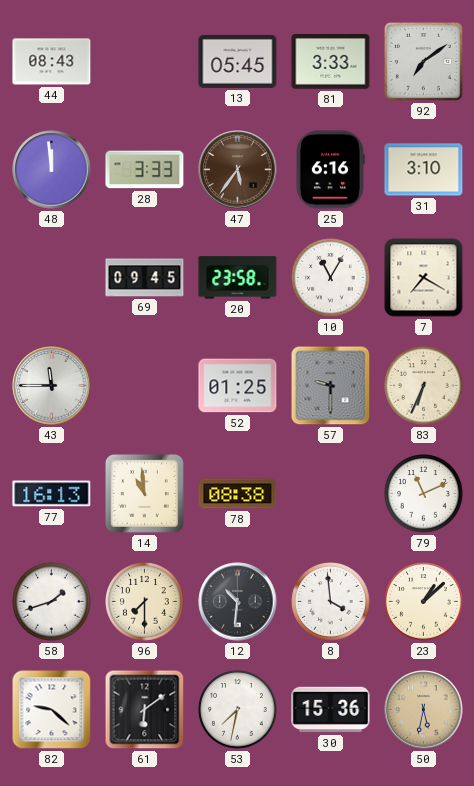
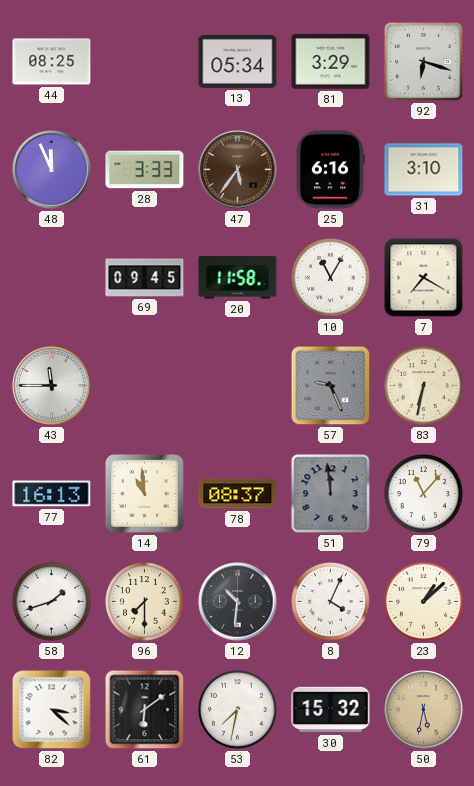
44: 08:43 -> 08:25 (52, 62)
13: 05:45 -> 05:34 (238, 61)
81: 3:33 -> 3:29 (331, 62)
92: 7:09 -> 6:18 (424, 62)
48: 11:59 -> 11:56 (52, 170)
20: 23:58 -> 11:58 (238, 278)
52: 01:25 -> none (238, 386)
57: 9:30 -> 9:26 (331, 386)
83: 6:34 -> 6:32 (424, 386)
78: 08:38 -> 08:37 (238, 494)
51: none -> 11:59 (331, 494)
79: 11:11 -> 11:07 (424, 494)
8: 3:59 -> 4:04 (331, 602)
82: 9:22 -> 3:22 (52, 710)
30: 15:36 -> 15:32 (331, 710)
